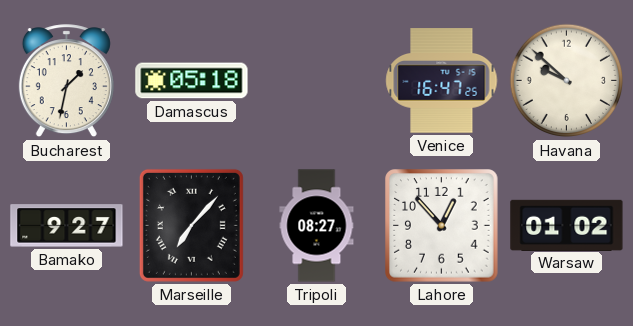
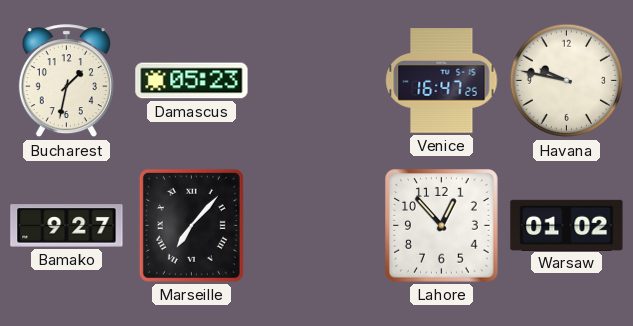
Damascus: 05:18 -> 05:23 (192, 81)
Havana: 9:52 -> 9:47 (567, 81)
Tripoli: 08:27 -> none (317, 226)
